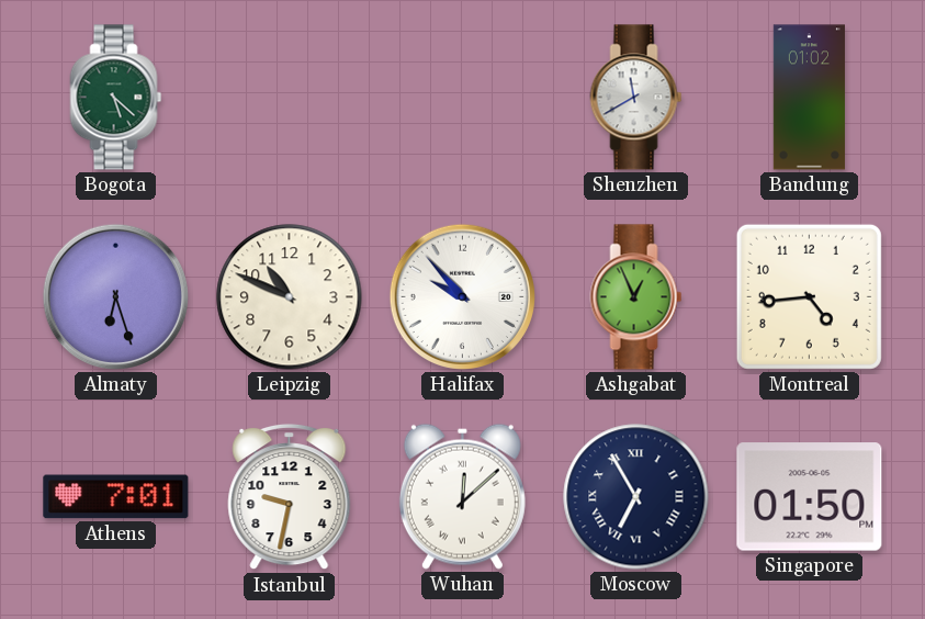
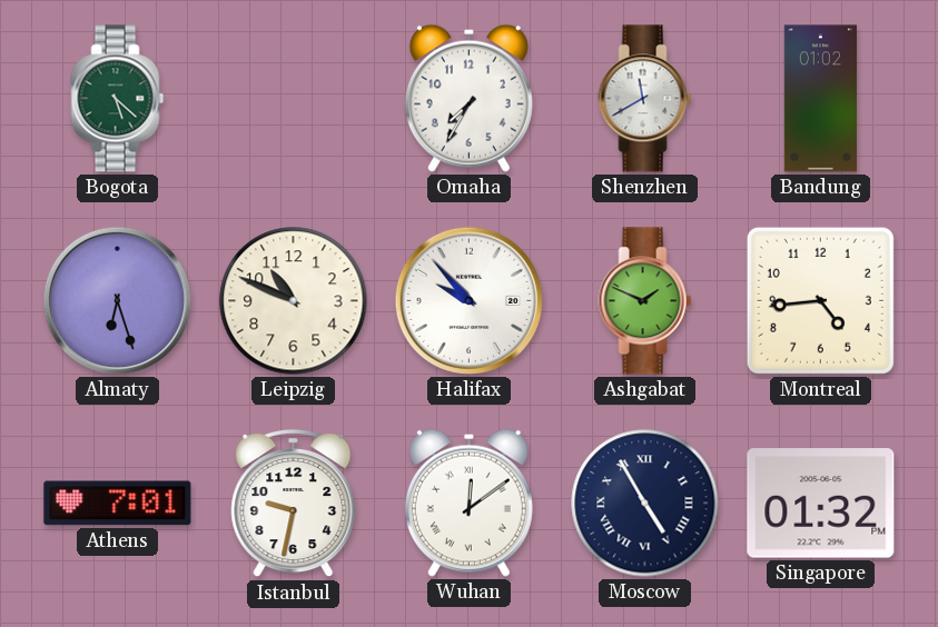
Omaha: none -> 7:35 (468, 98)
Ashgabat: 12:56 -> 1:49 (645, 301)
Wuhan: 12:08 -> 12:09 (468, 502)
Moscow: 6:55 -> 4:55 (645, 504)
Singapore: 01:50 -> 01:32 (821, 504)
